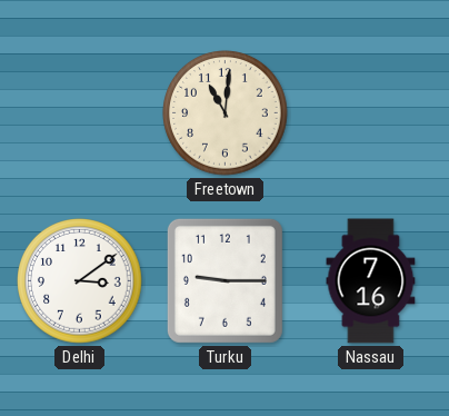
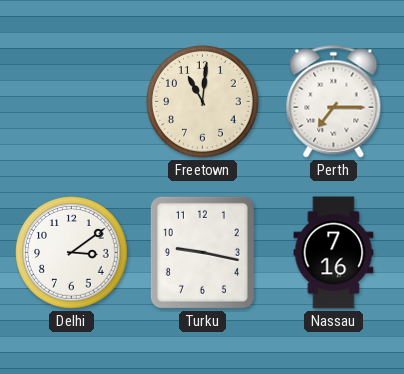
Perth: none -> 7:15 (334, 102)
Turku: 9:15 -> 9:17 (202, 252)
